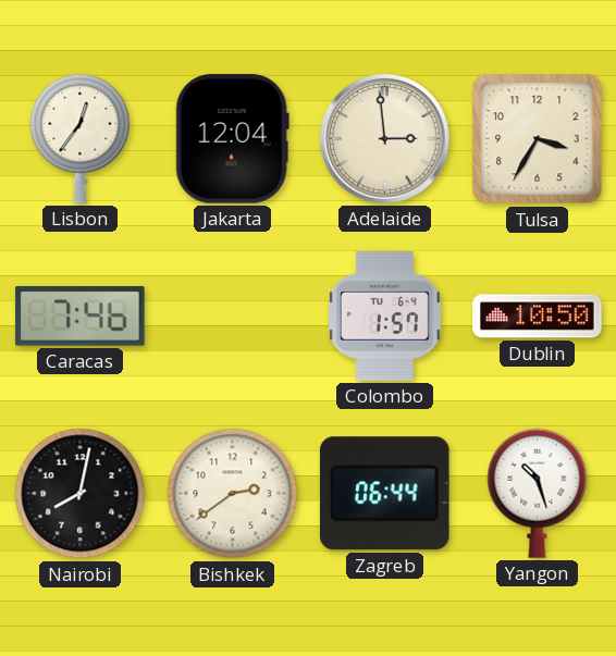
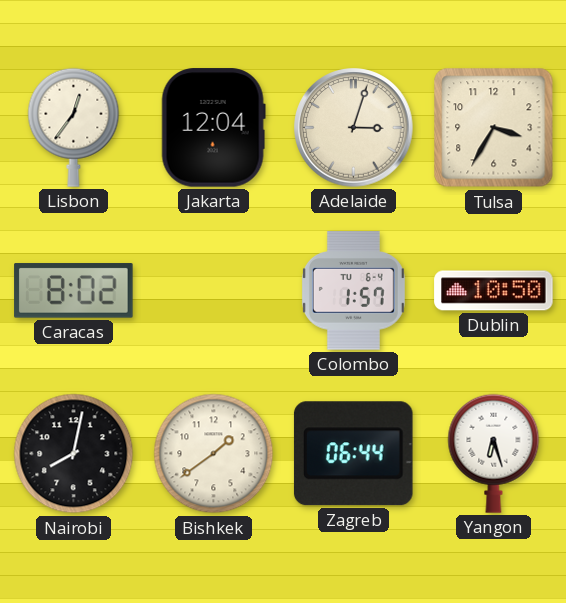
Adelaide: 2:59 -> 3:03 (354, 128)
Caracas: 7:46 -> 8:02 (74, 291)
Bishkek: 2:39 -> 1:39 (214, 454)
Yangon: 10:27 -> 6:27 (494, 453)
